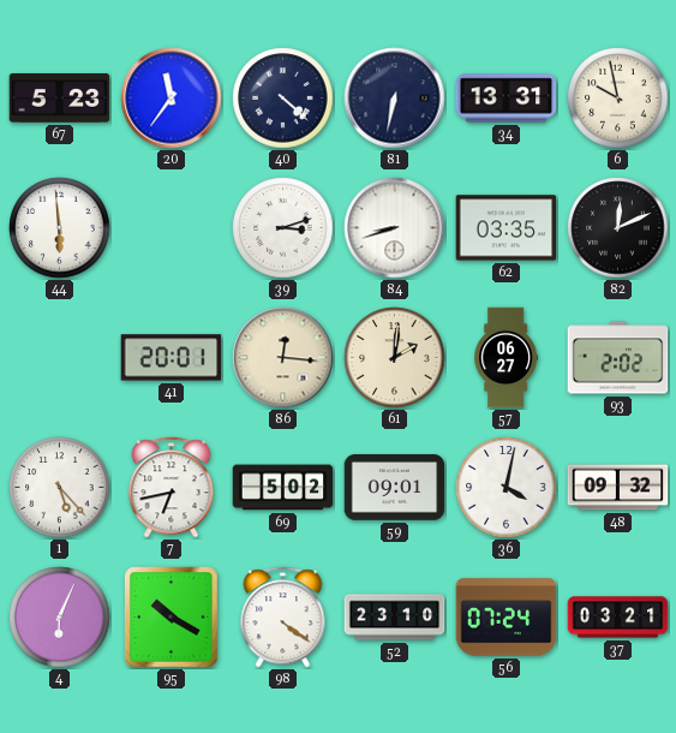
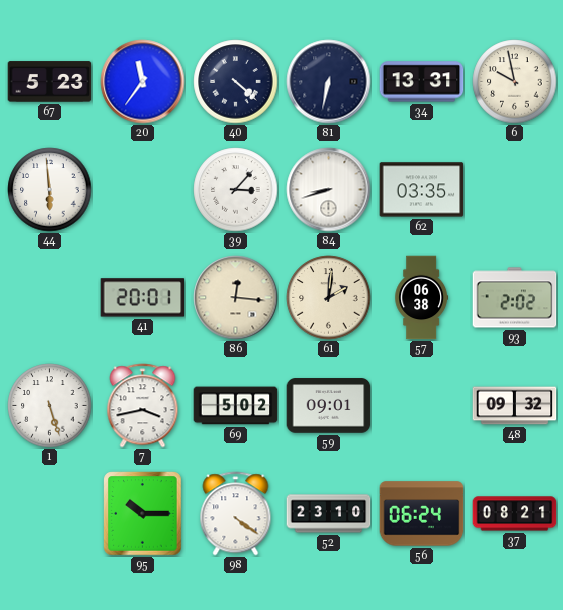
39: 3:12 -> 3:07 (236, 190)
82: 12:11 -> none (618, 228)
57: 06:27 -> 06:38 (421, 298)
1: 5:23 -> 5:27 (50, 406)
7: 6:43 -> 3:43 (143, 406)
36: 4:02 -> none (507, 488)
4: 6:04 -> none (60, 618)
95: 10:20 -> 10:15 (143, 514)
56: 07:24 -> 06:24 (422, 514)
37: 03:21 -> 08:21 (515, 514)
